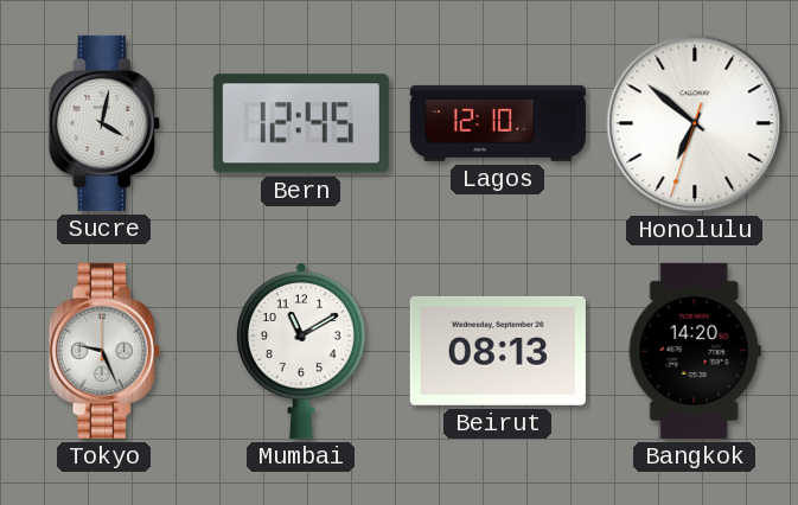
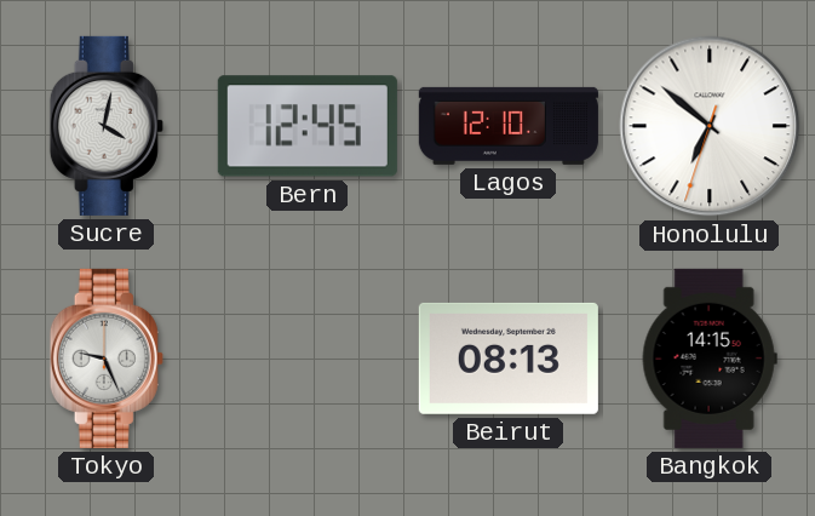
Mumbai: 11:10 -> none (301, 351)
Bangkok: 14:20 -> 14:15 (710, 359)
